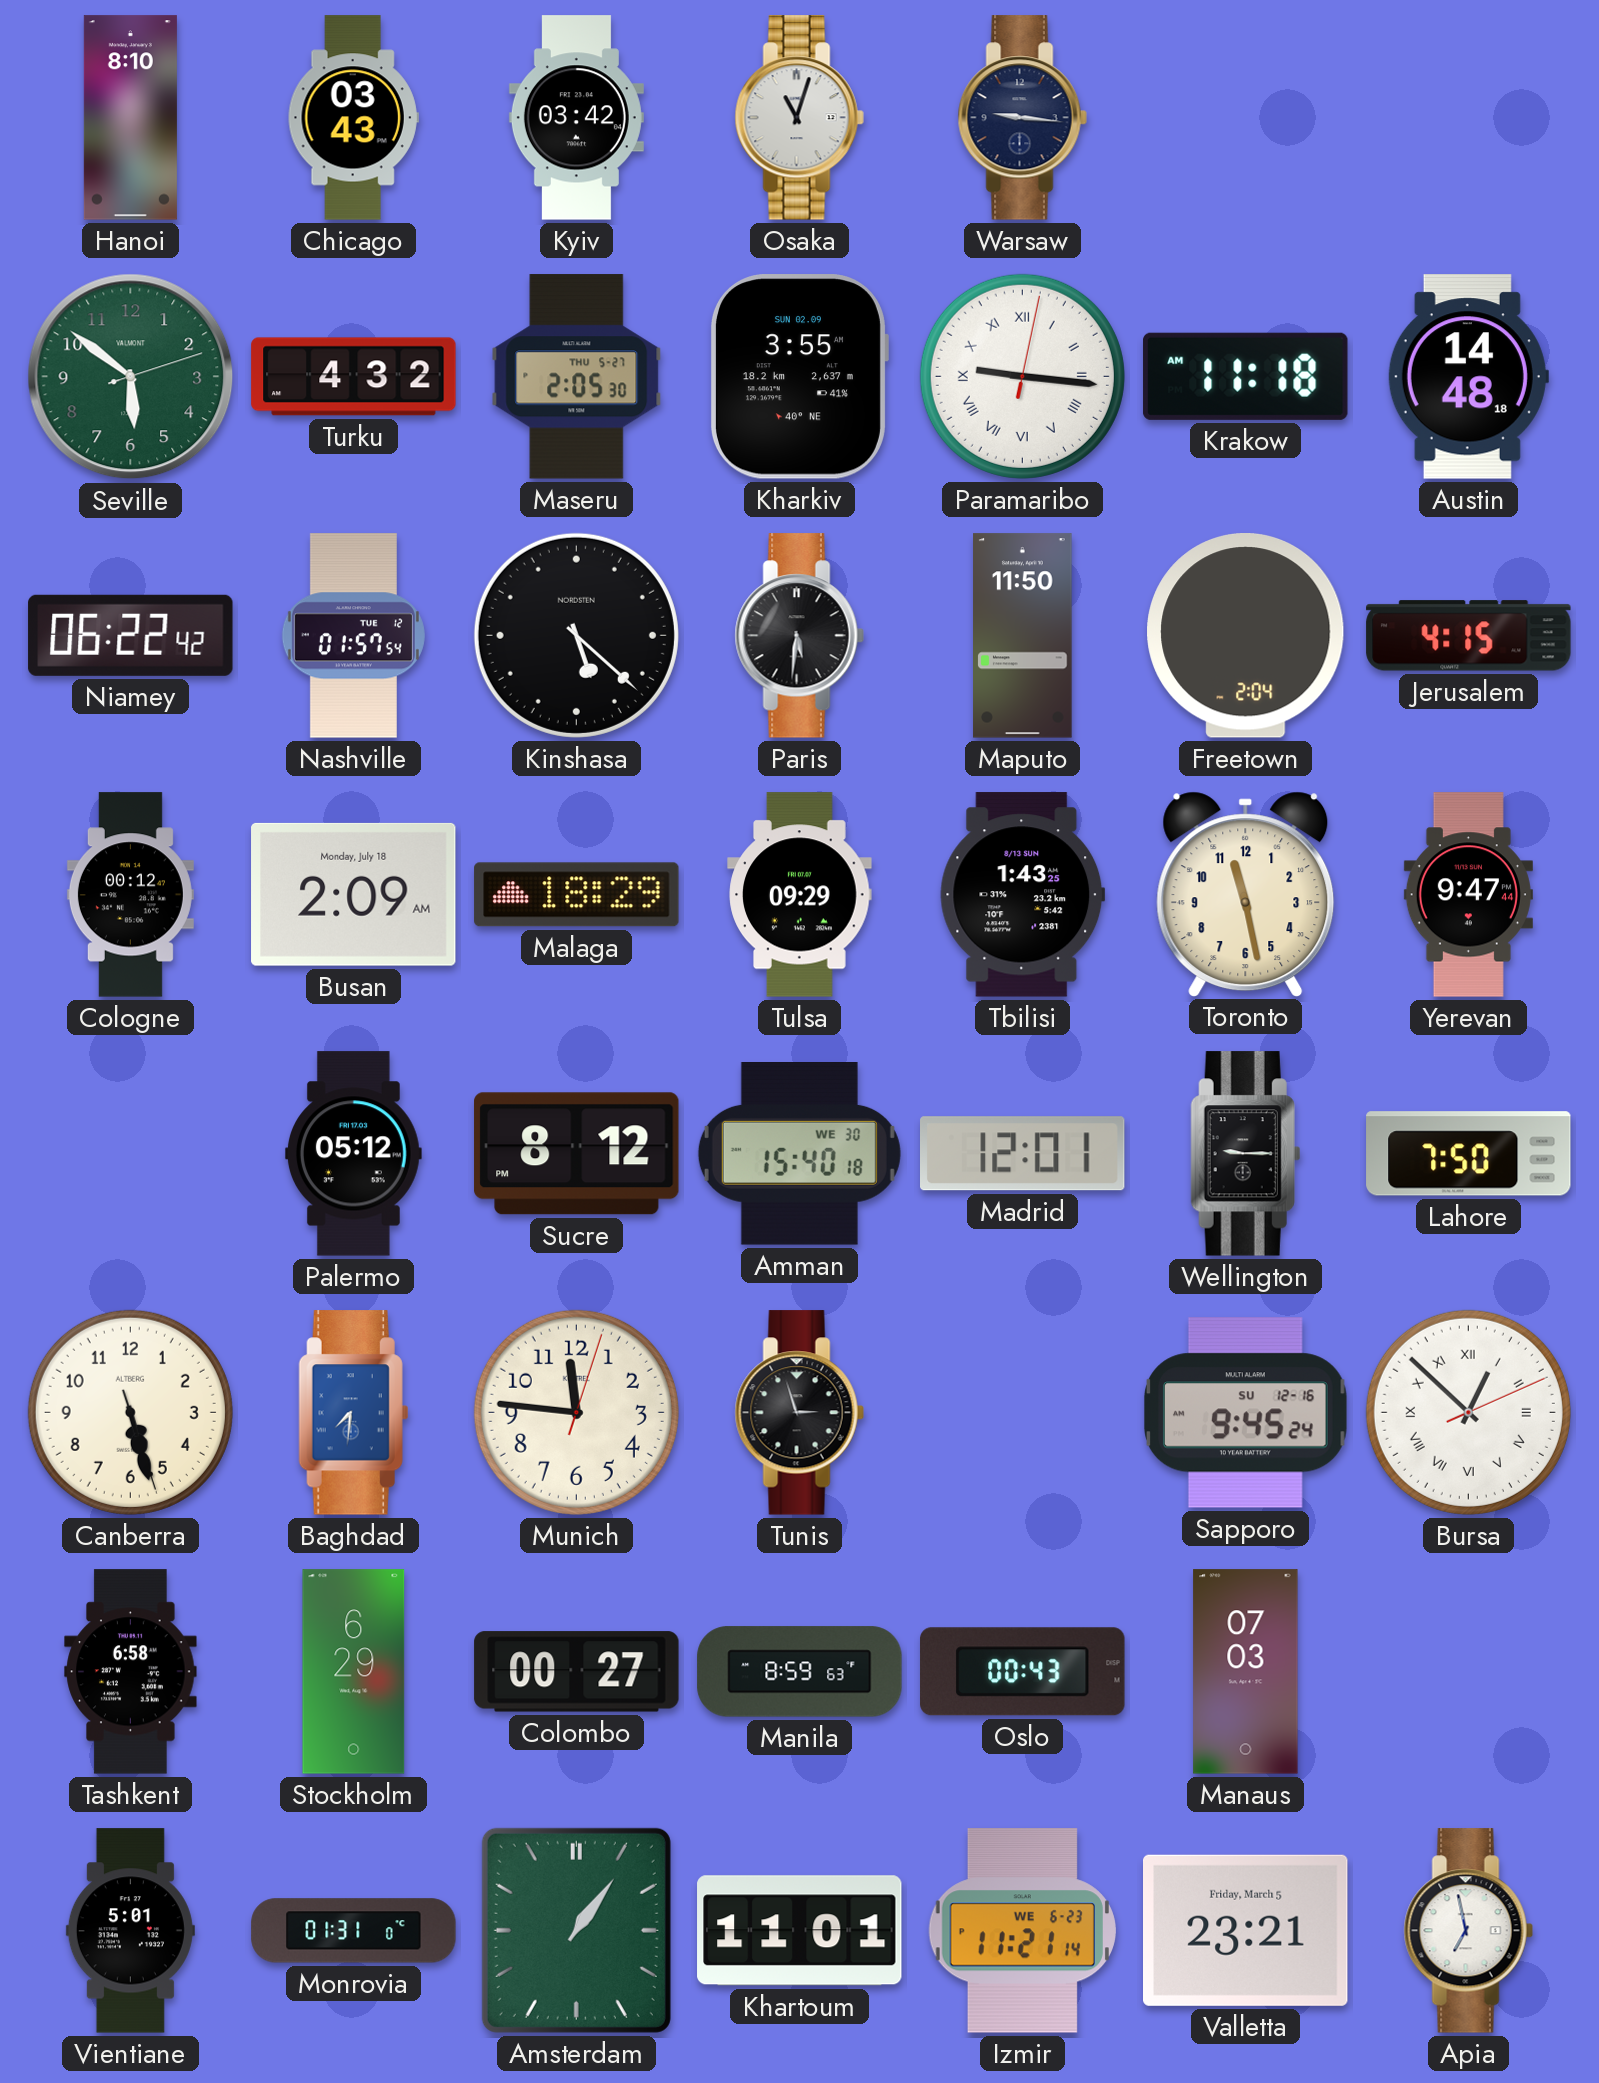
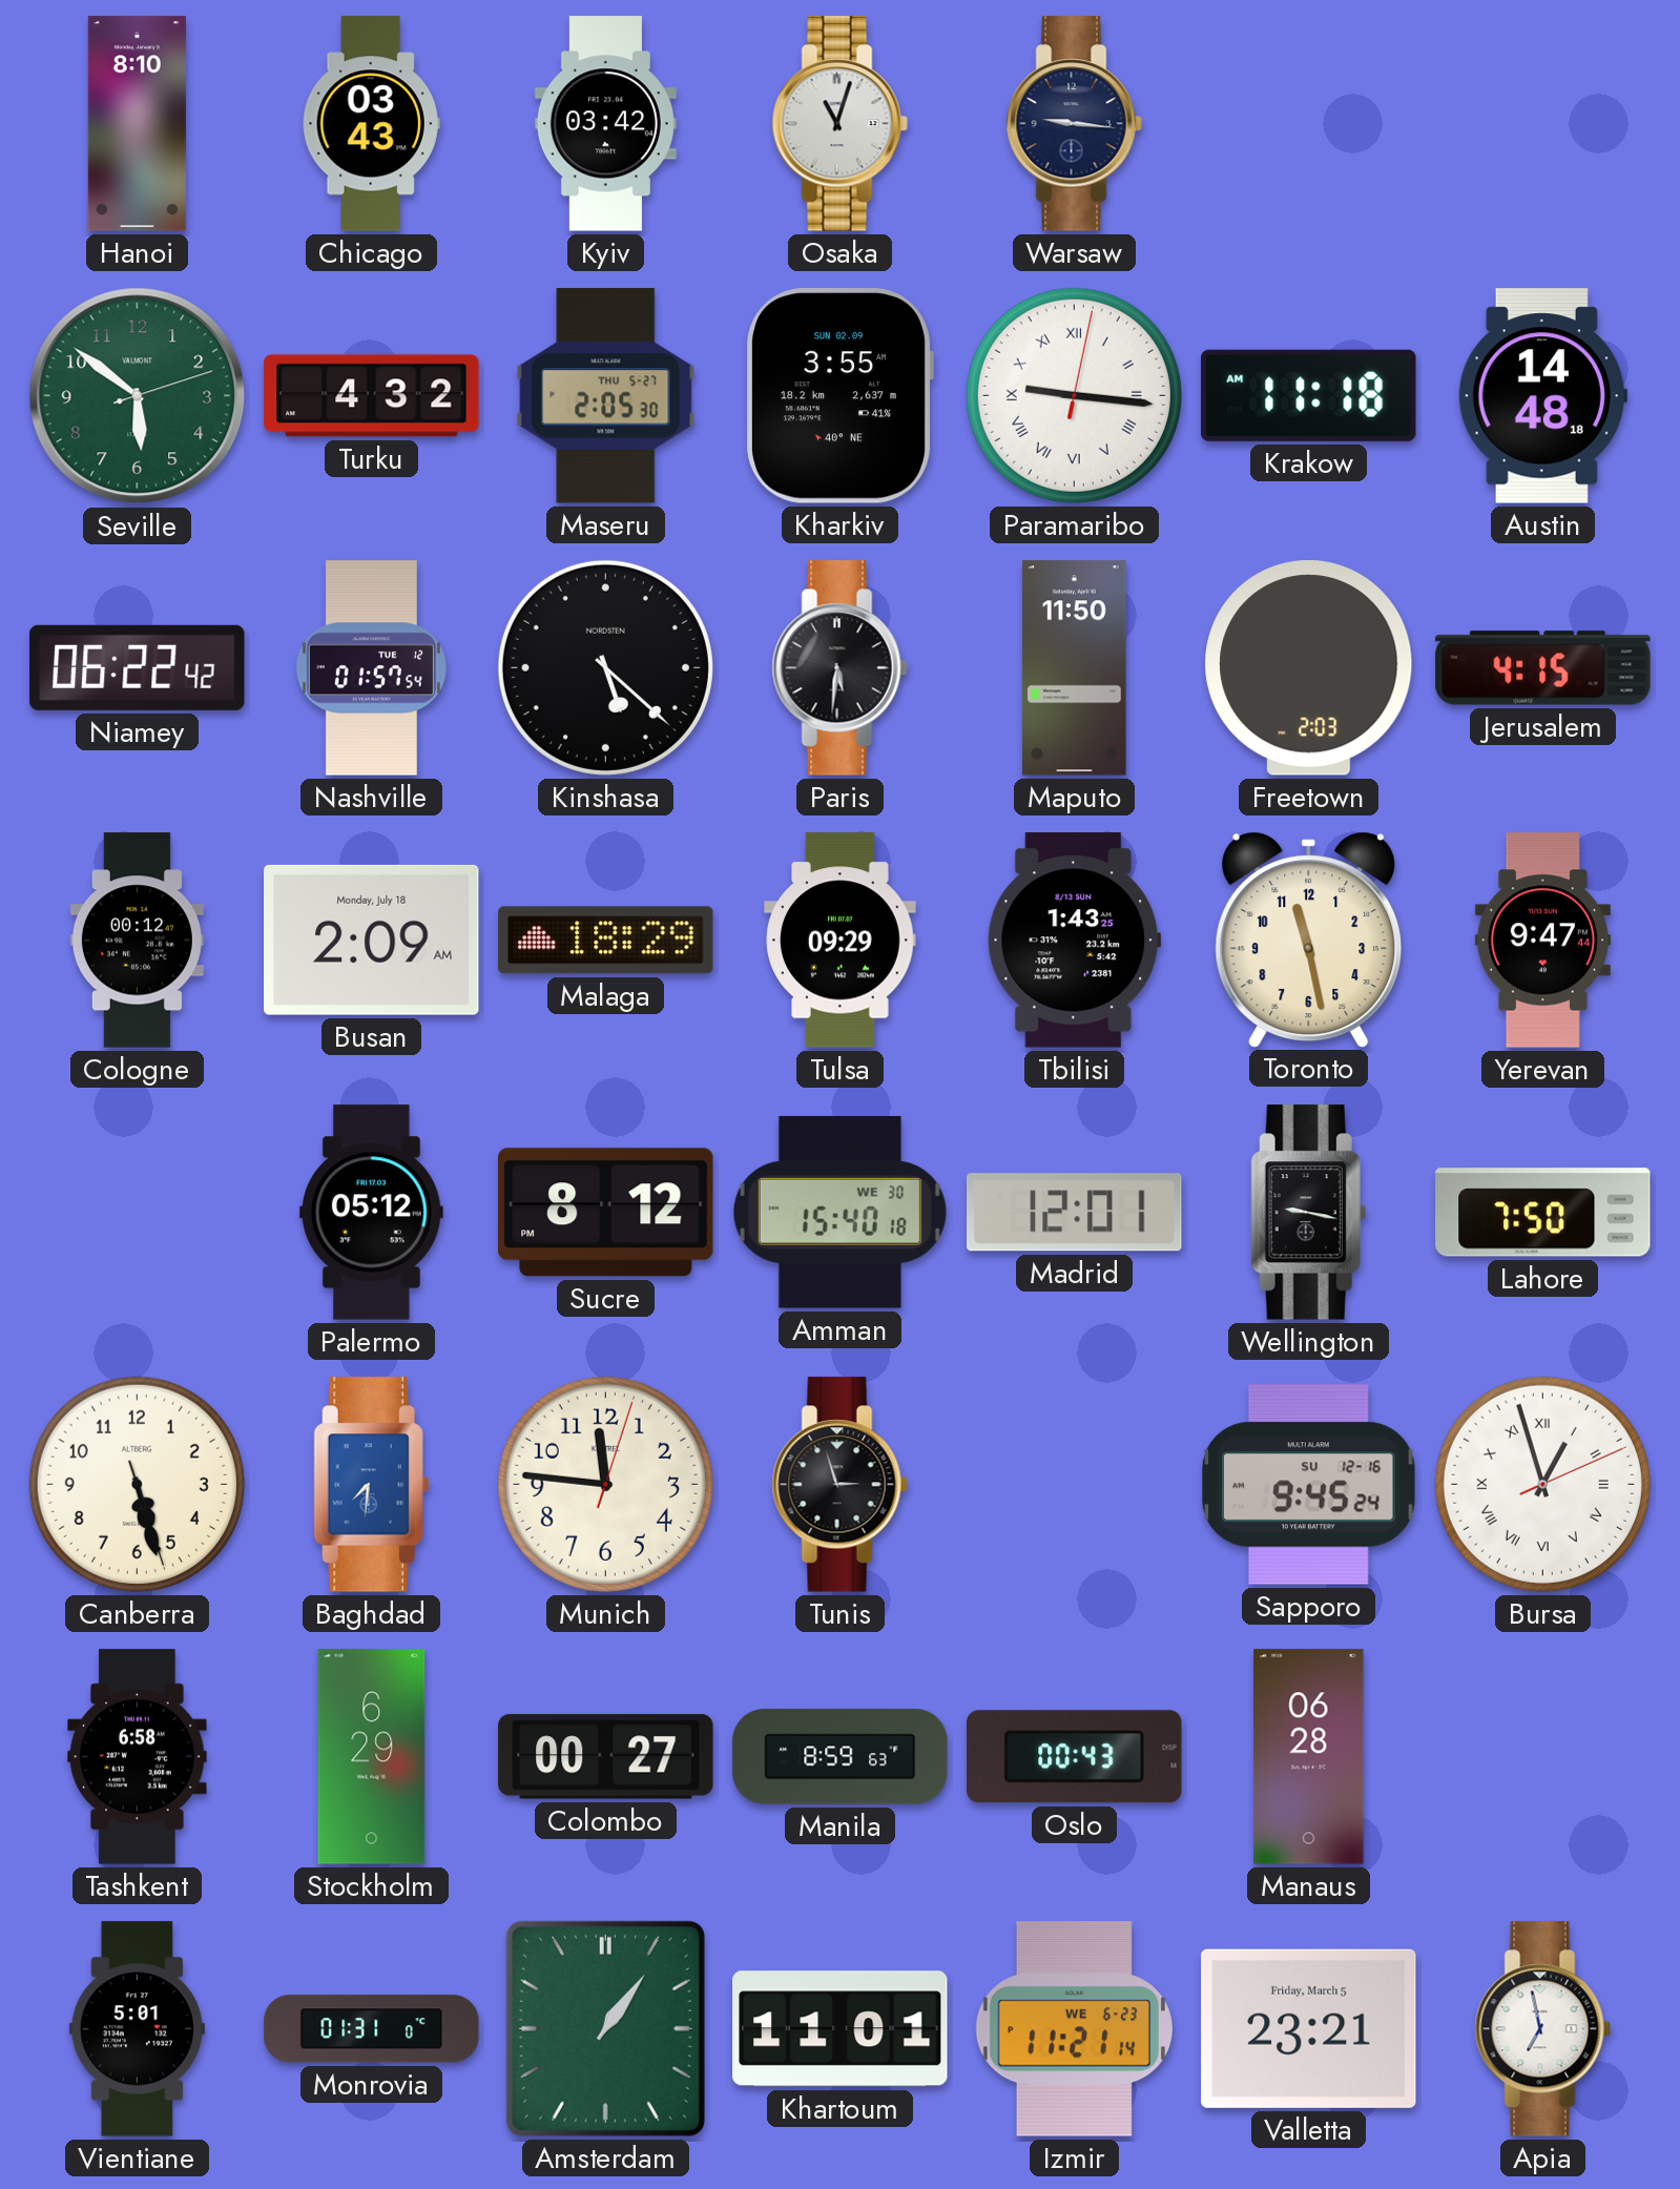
Freetown: 2:04 -> 2:03 (1309, 668)
Wellington: 9:15 -> 9:17 (1308, 1213)
Bursa: 12:52 -> 12:57 (1542, 1484)
Manaus: 07:03 -> 06:28 (1309, 1757)
